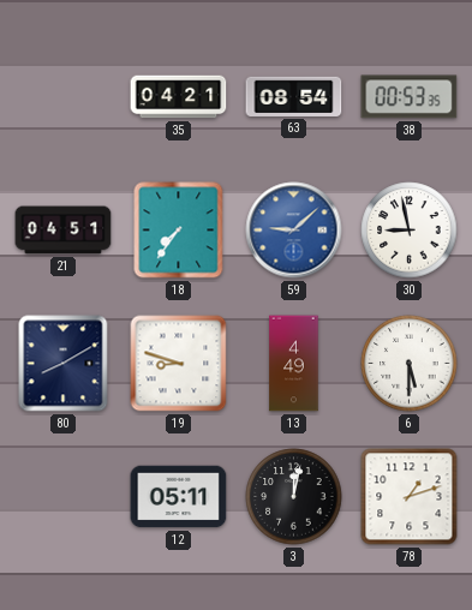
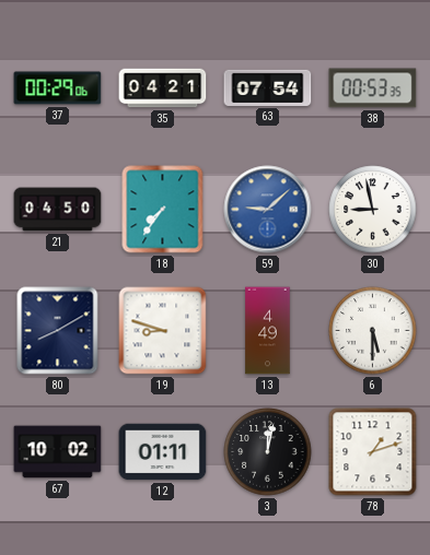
37: none -> 00:29 (58, 88)
63: 08:54 -> 07:54 (268, 87)
21: 04:51 -> 04:50 (58, 210)
67: none -> 10:02 (58, 452)
12: 05:11 -> 01:11 (163, 452)
